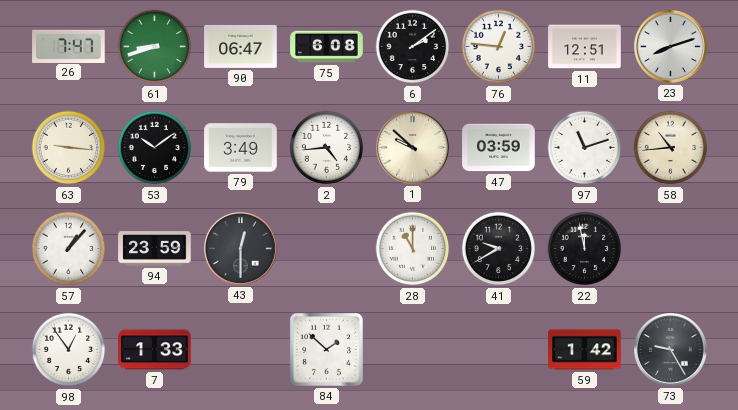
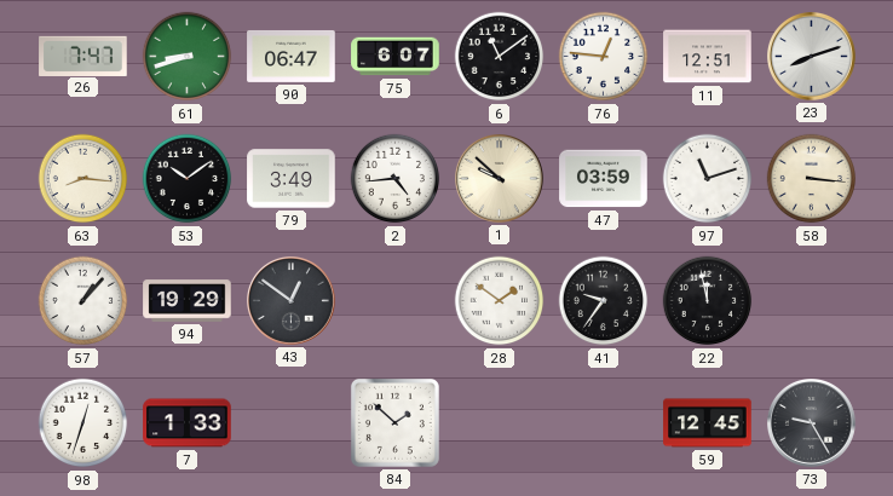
75: 6:08 -> 6:07 (396, 57)
6: 2:09 -> 11:09 (500, 57)
63: 9:16 -> 8:16 (83, 179)
58: 10:44 -> 3:16 (812, 179)
94: 23:59 -> 19:29 (188, 301)
43: 12:30 -> 12:51 (292, 301)
28: 11:00 -> 1:51 (500, 301)
41: 9:40 -> 9:36 (604, 301)
98: 12:54 -> 12:33 (83, 423)
59: 1:42 -> 12:45 (708, 423)
